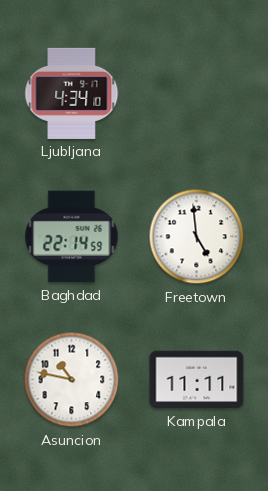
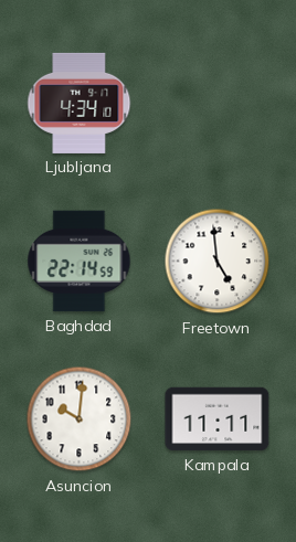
Asuncion: 10:47 -> 10:01 (80, 419)
